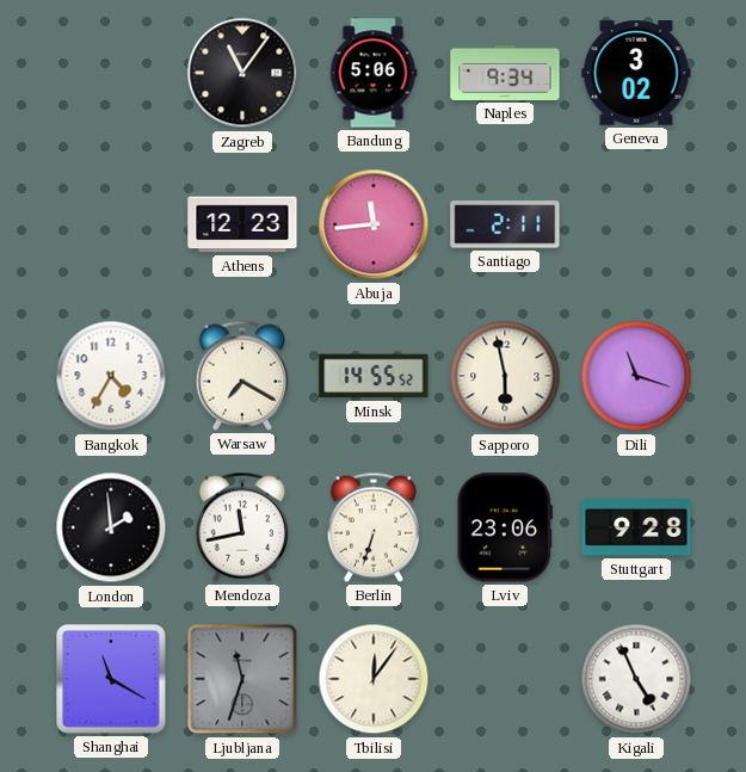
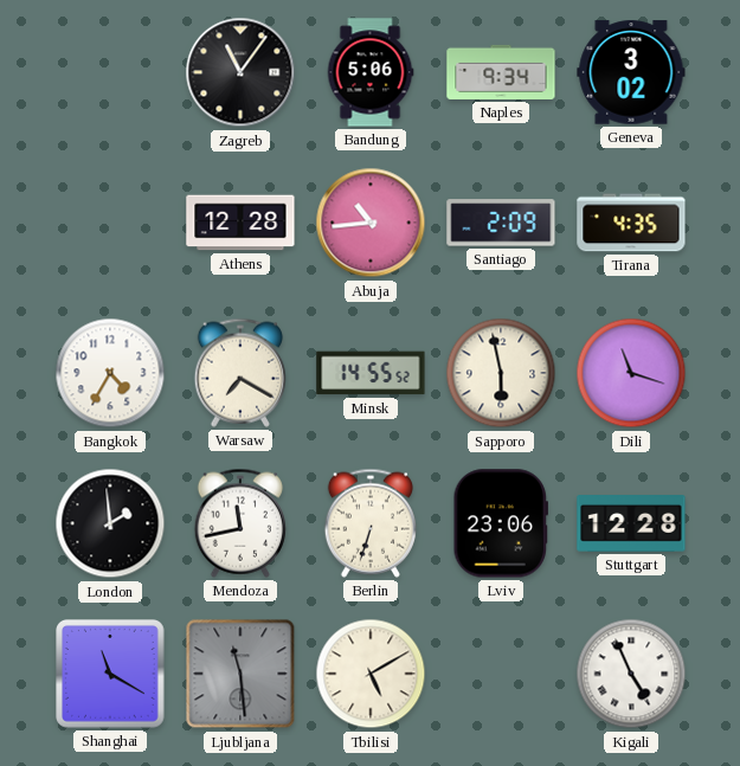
Athens: 12:23 -> 12:28 (240, 223)
Abuja: 11:44 -> 10:44 (371, 223)
Santiago: 2:11 -> 2:09 (501, 223)
Tirana: none -> 4:35 (631, 223)
Stuttgart: 9:28 -> 12:28 (631, 524)
Ljubljana: 11:33 -> 11:29 (240, 674)
Tbilisi: 12:06 -> 5:10 (371, 674)
